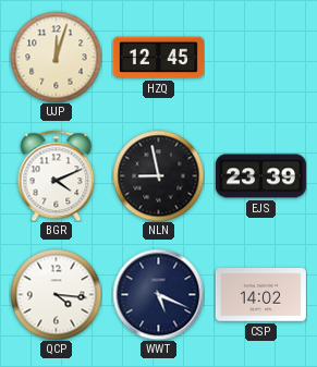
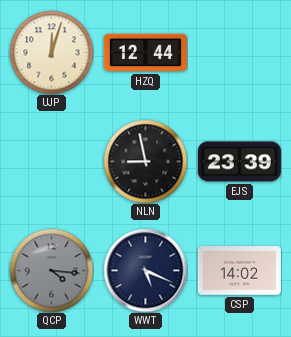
HZQ: 12:45 -> 12:44 (145, 53)
BGR: 4:11 -> none (57, 175)
QCP dial: white -> grey (51, 270)
